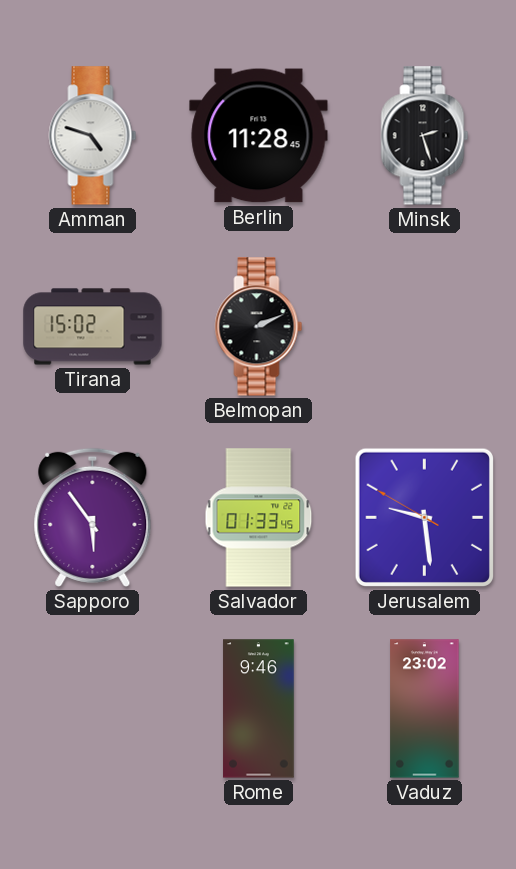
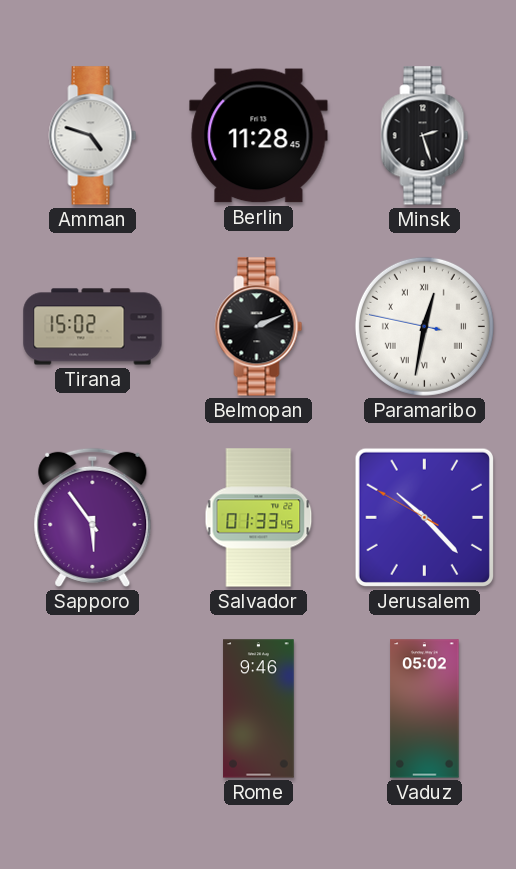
Paramaribo: none -> 12:31 (424, 326)
Jerusalem: 9:28 -> 10:22 (424, 517)
Vaduz: 23:02 -> 05:02 (425, 709)
